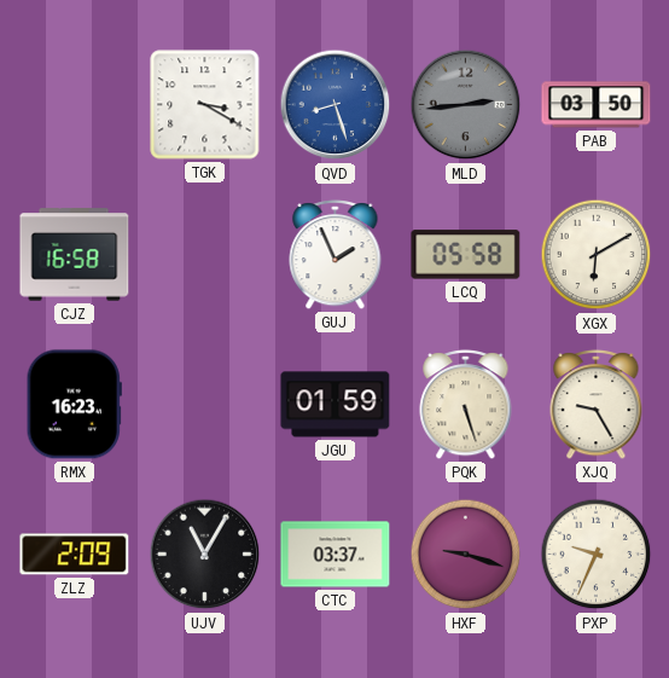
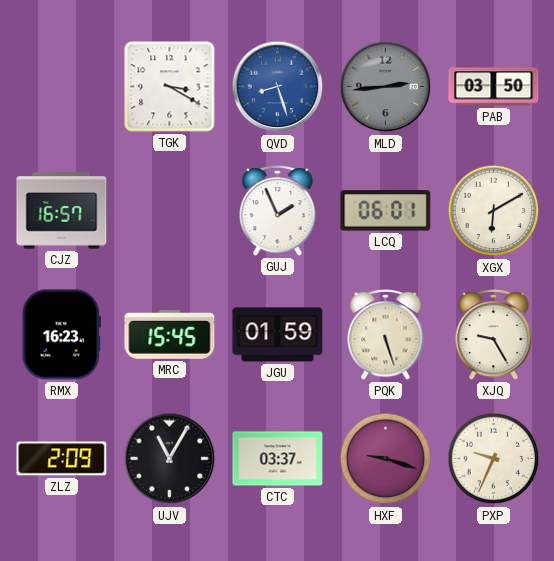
CJZ: 16:58 -> 16:57 (62, 211)
LCQ: 05:58 -> 06:01 (386, 211)
MRC: none -> 15:45 (170, 335)
